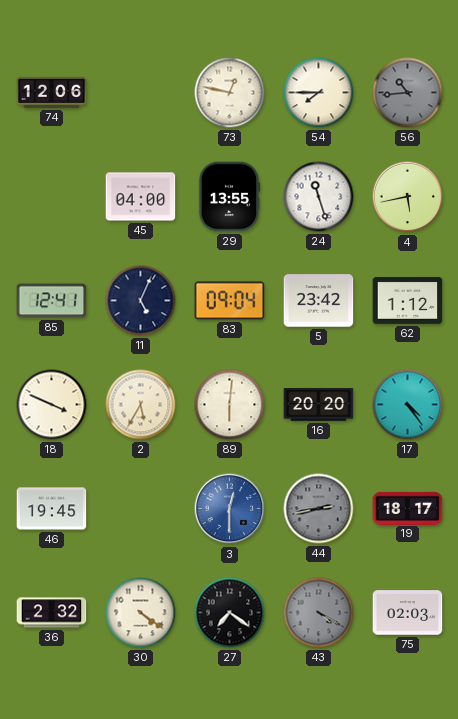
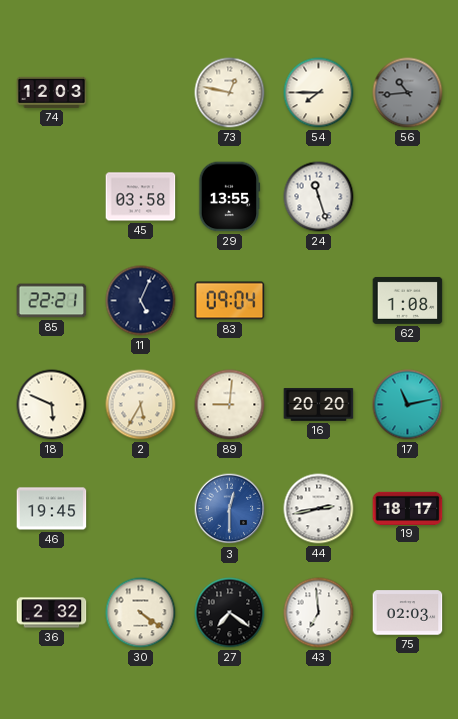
74: 12:06 -> 12:03 (52, 92)
45: 04:00 -> 03:58 (141, 197)
4: 5:43 -> none (408, 197)
85: 12:41 -> 22:21 (52, 301)
5: 23:42 -> none (319, 301)
62: 1:12 -> 1:08 (408, 300)
18: 3:49 -> 5:49 (52, 405)
89: 6:01 -> 9:01 (230, 405)
17: 4:24 -> 11:13 (408, 405)
44 dial: grey -> white (319, 509)
43: 4:20 -> 6:59 (319, 613)
43 dial: grey -> white (319, 613)
